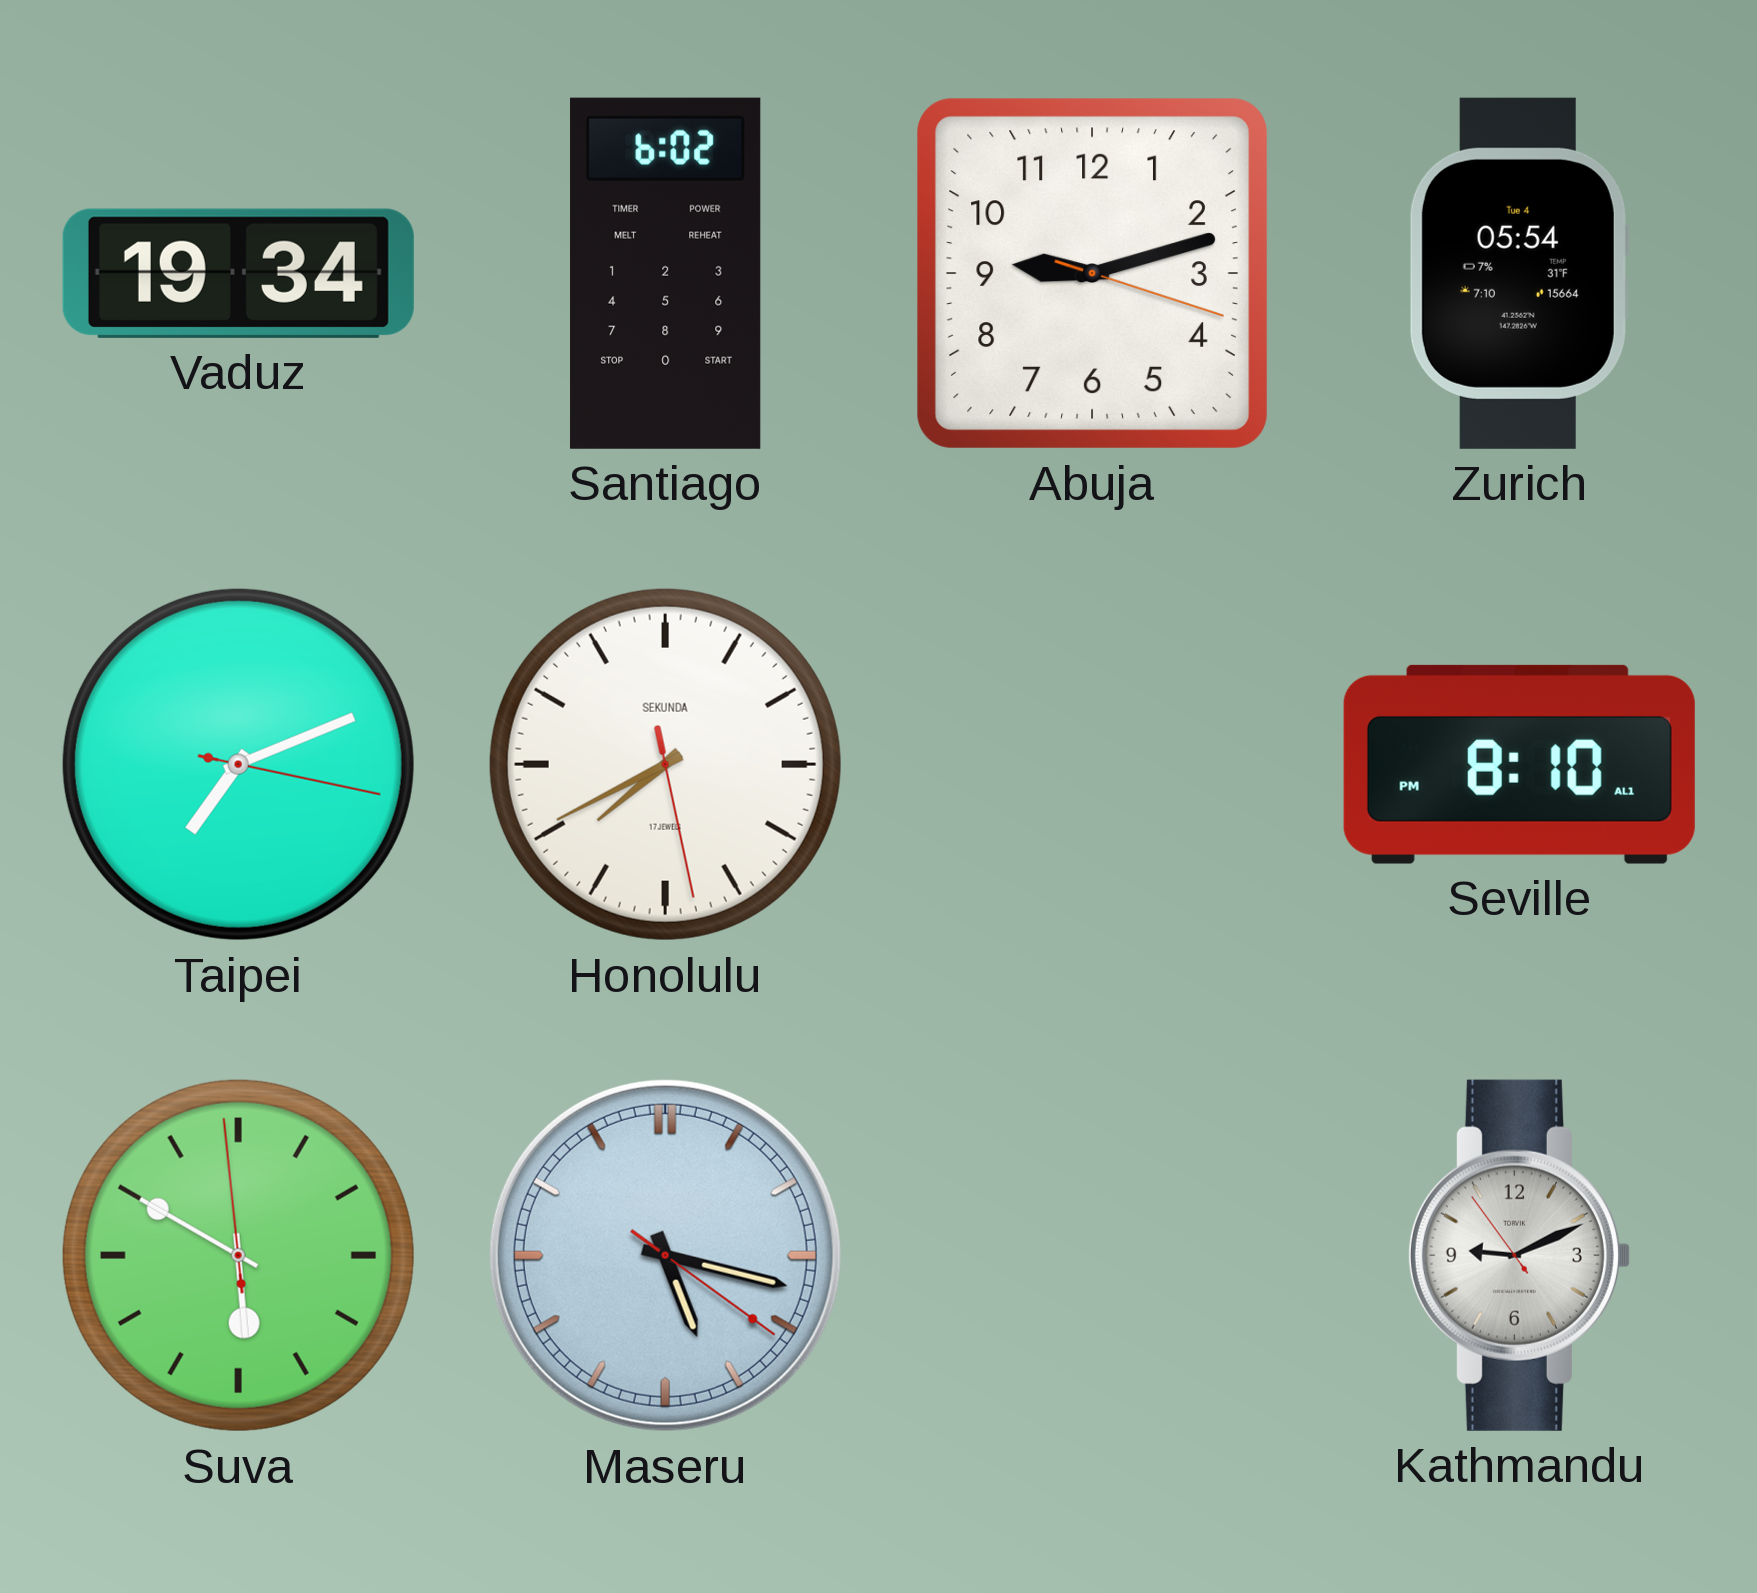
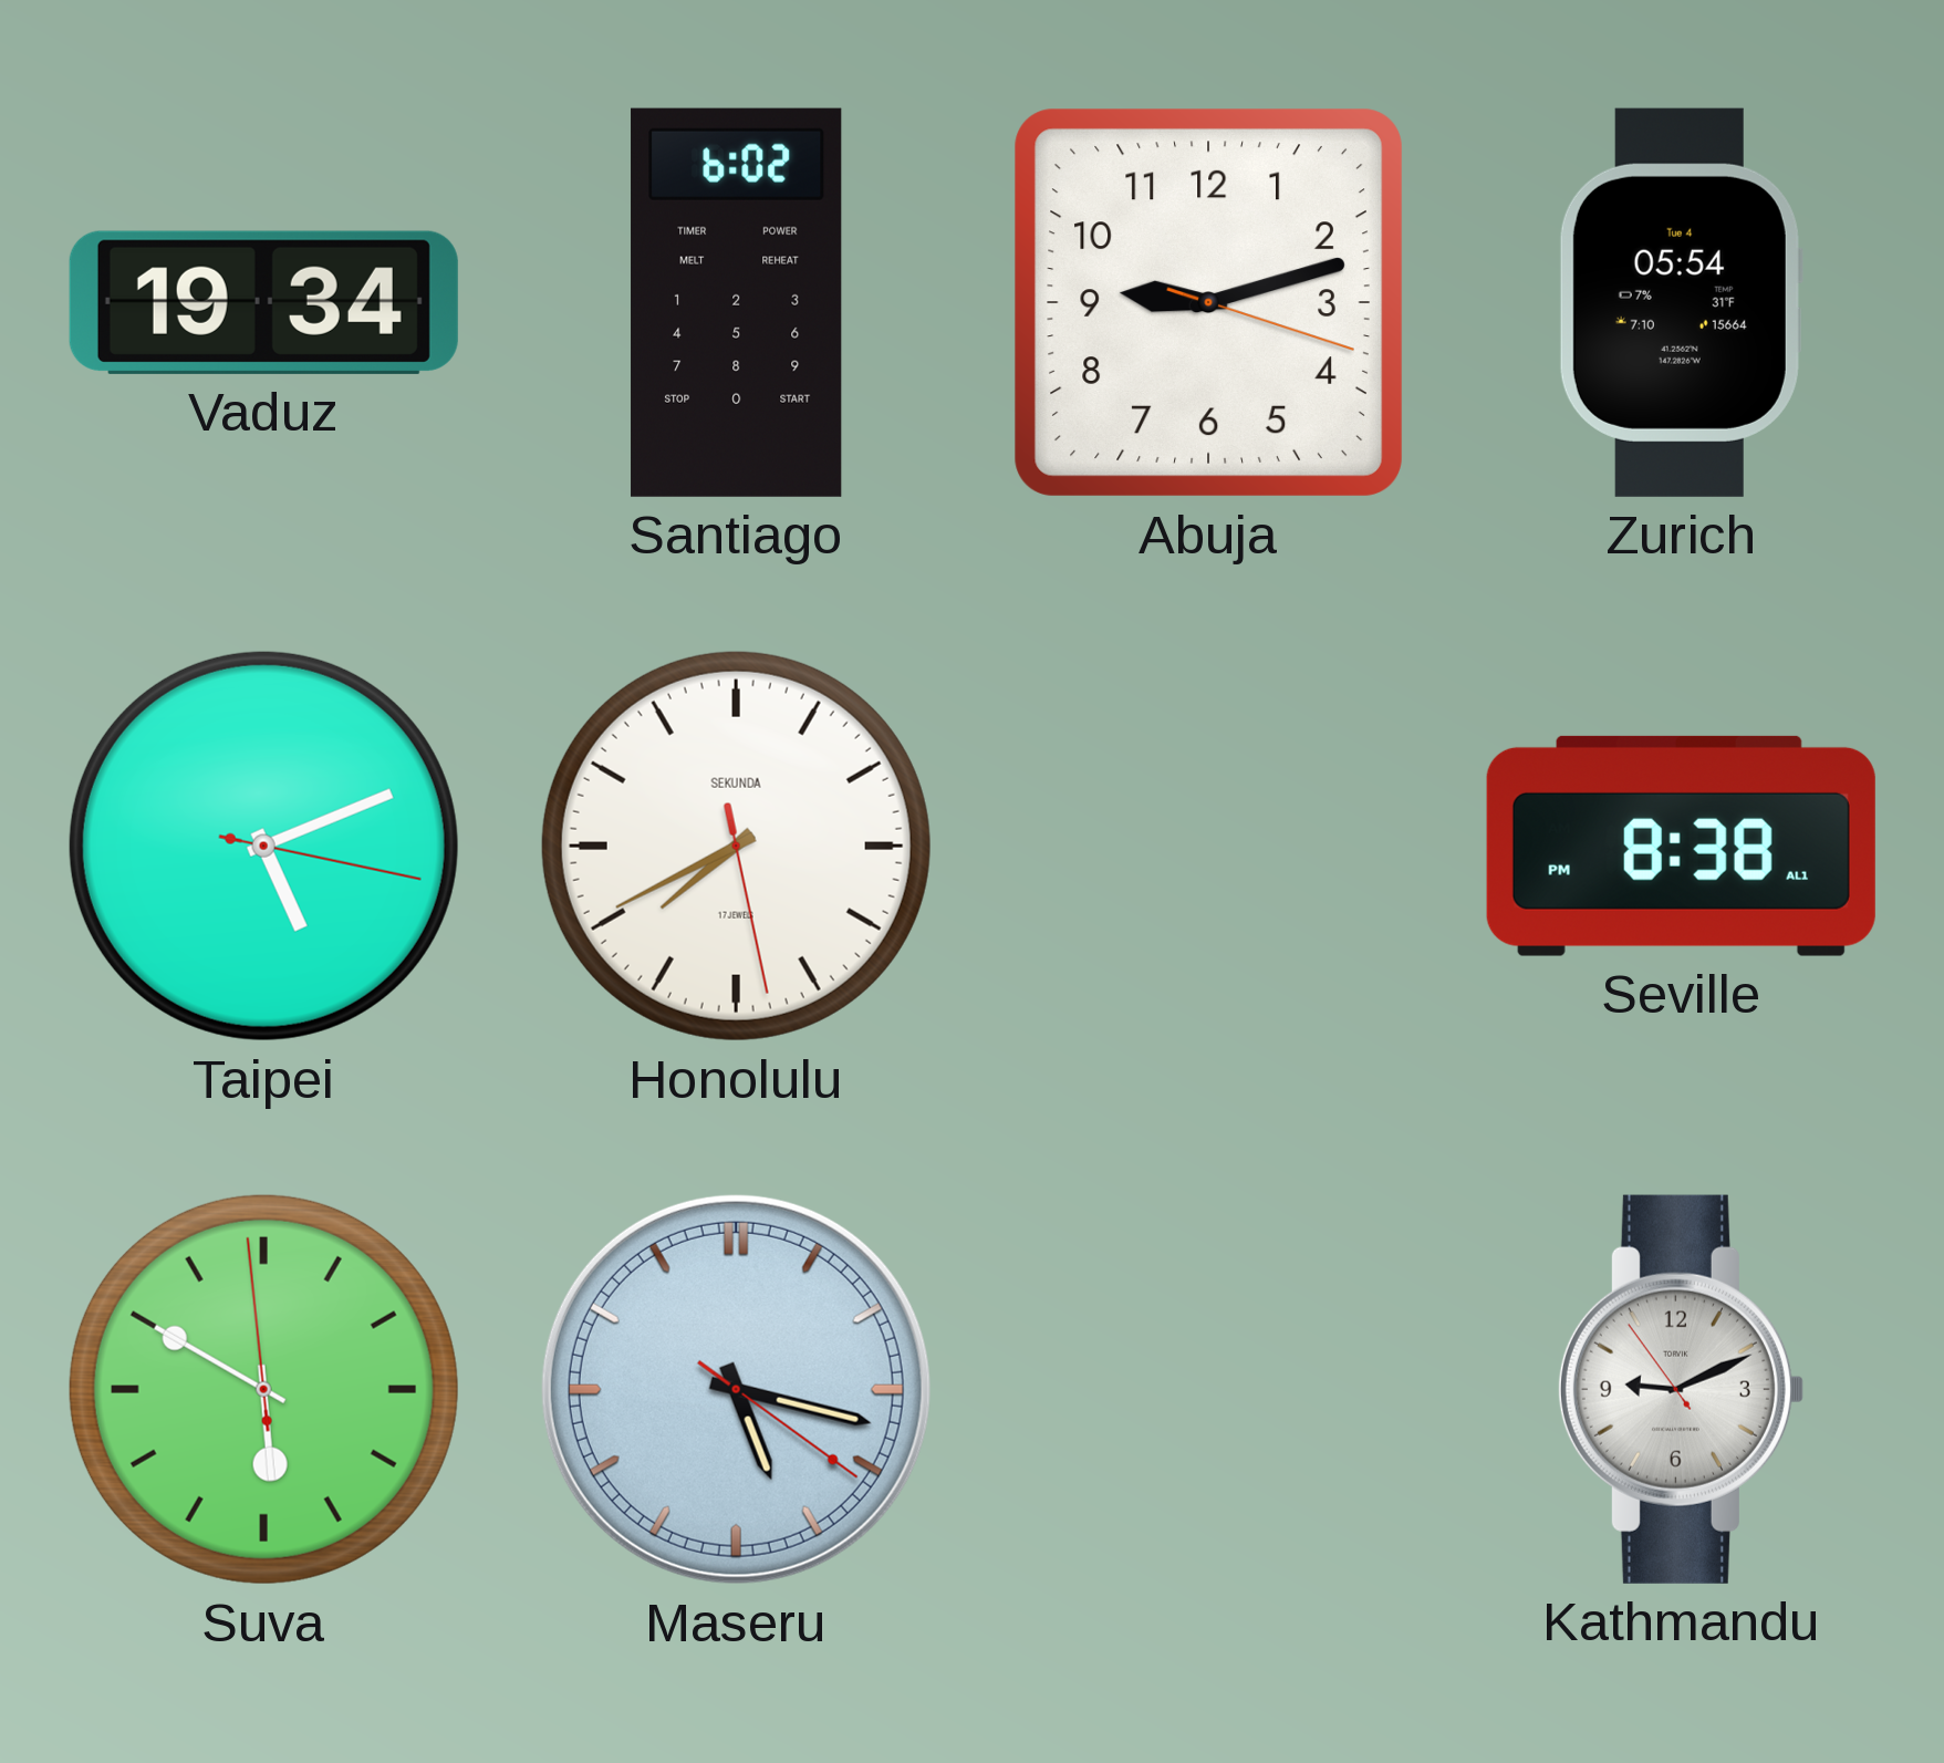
Taipei: 7:11 -> 5:11 (263, 846)
Seville: 8:10 -> 8:38 (1681, 846)
